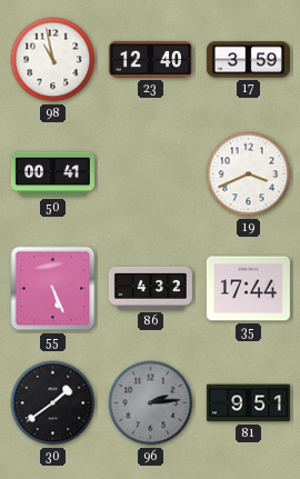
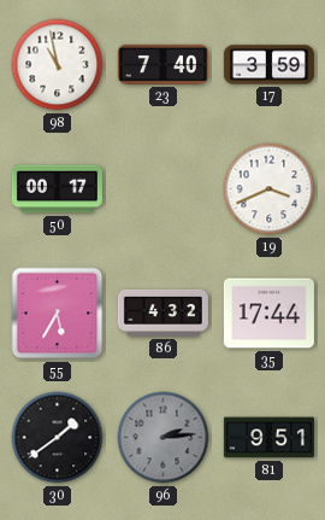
23: 12:40 -> 7:40 (162, 64)
50: 00:41 -> 00:17 (57, 189)
55: 5:26 -> 5:35 (58, 314)
